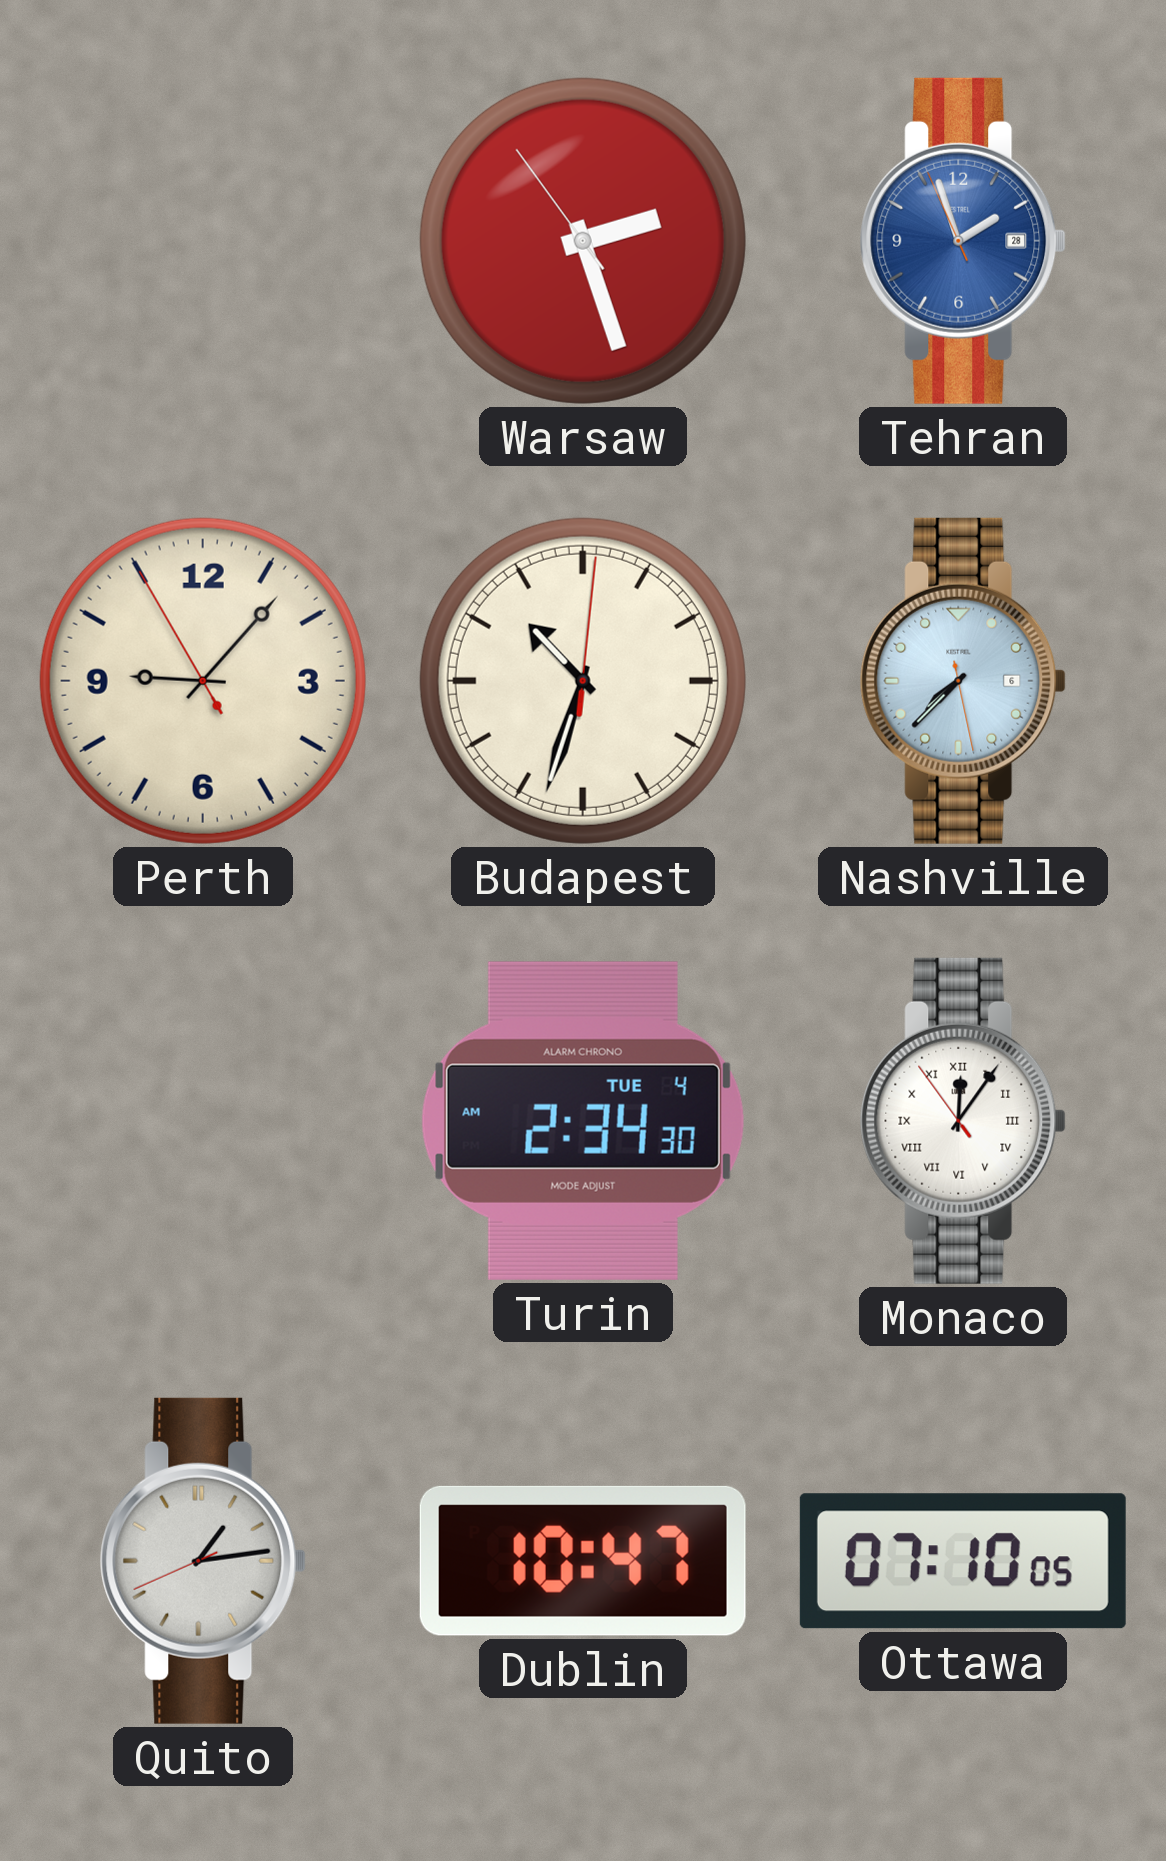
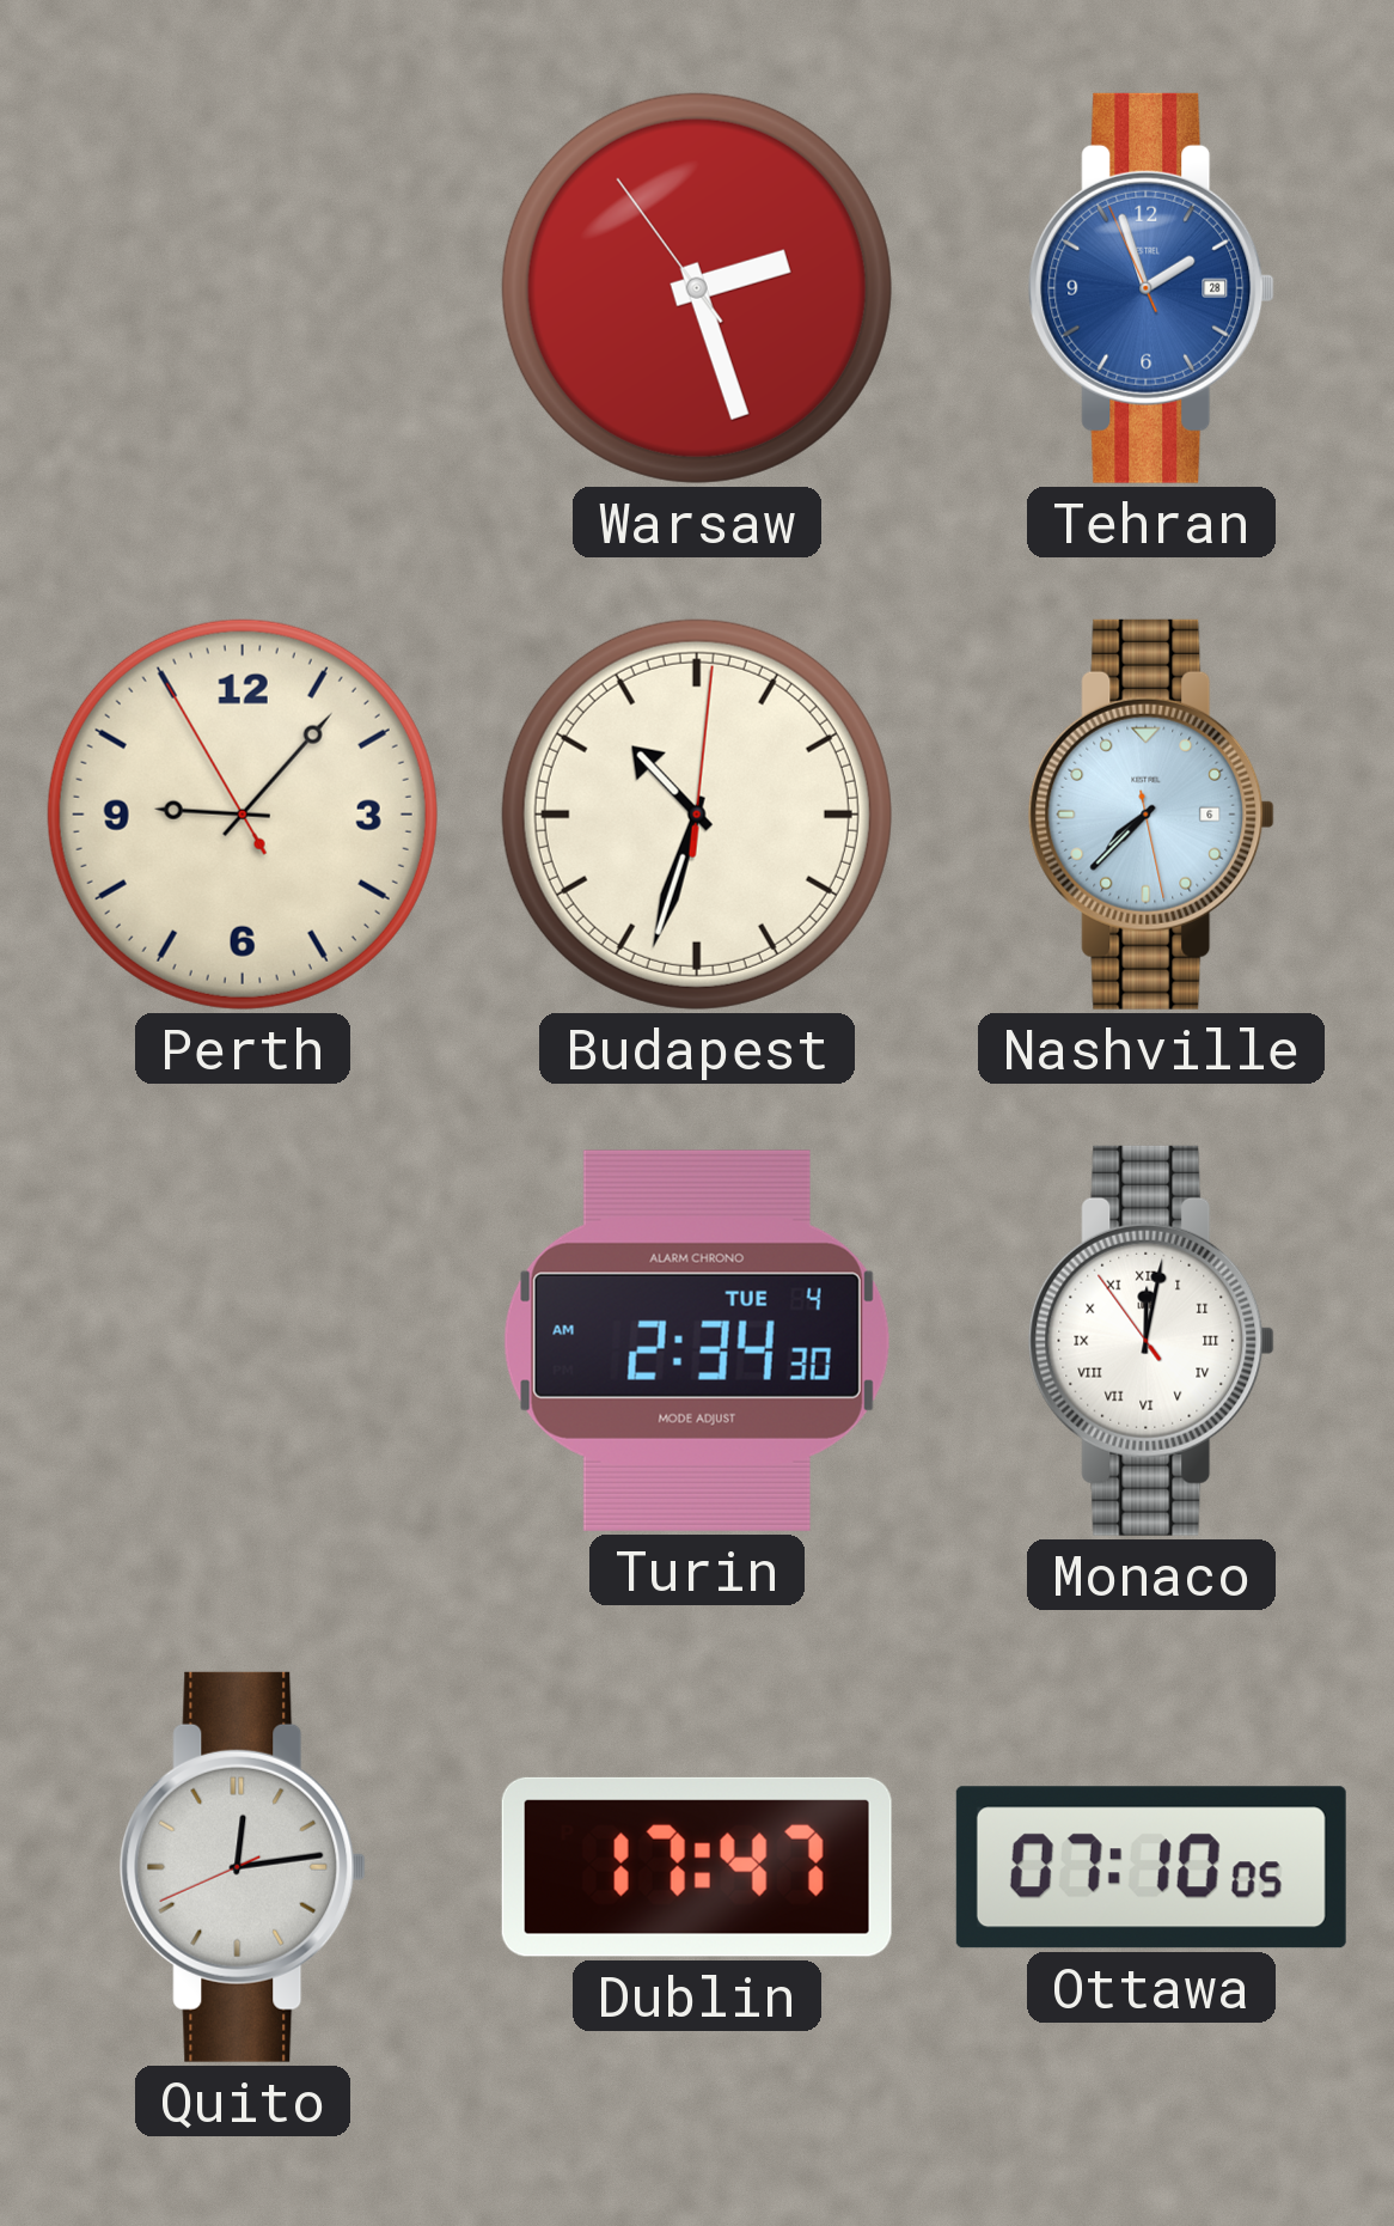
Monaco: 12:05 -> 12:01 (1151, 1341)
Quito: 1:13 -> 12:13 (243, 1867)
Dublin: 10:47 -> 17:47 (697, 1867)
